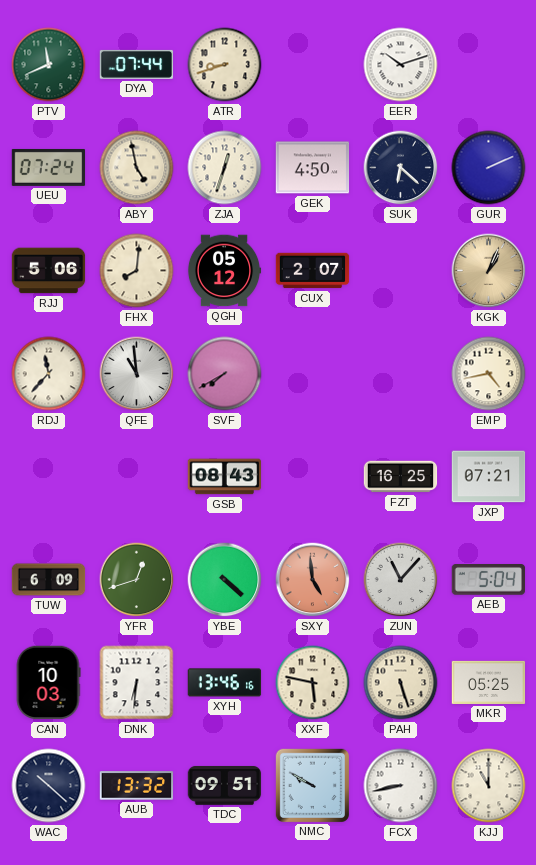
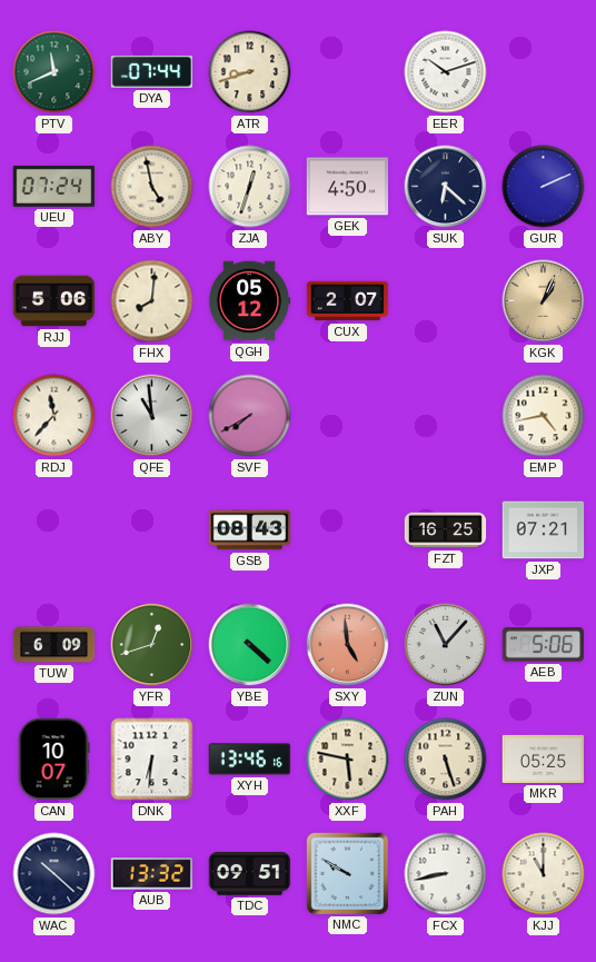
AEB: 5:04 -> 5:06 (543, 645)
CAN: 10:03 -> 10:07 (53, 760)
